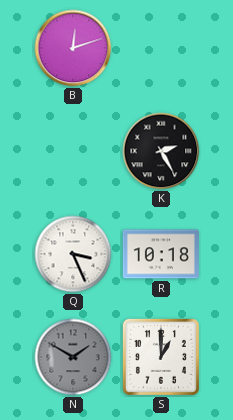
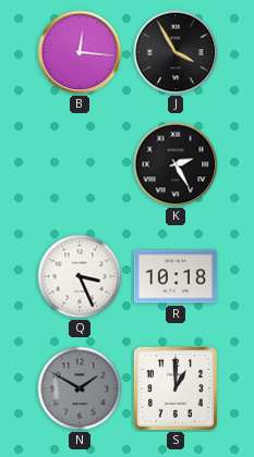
B: 12:12 -> 12:16 (80, 52)
J: none -> 3:55 (176, 52)
